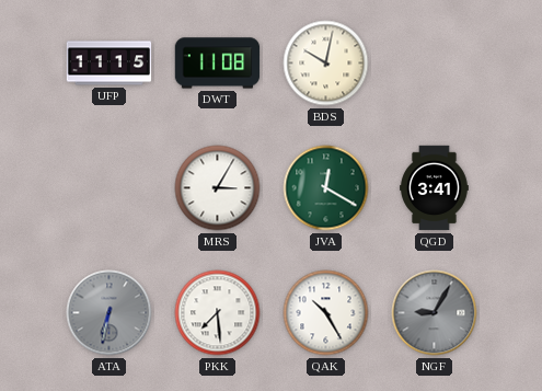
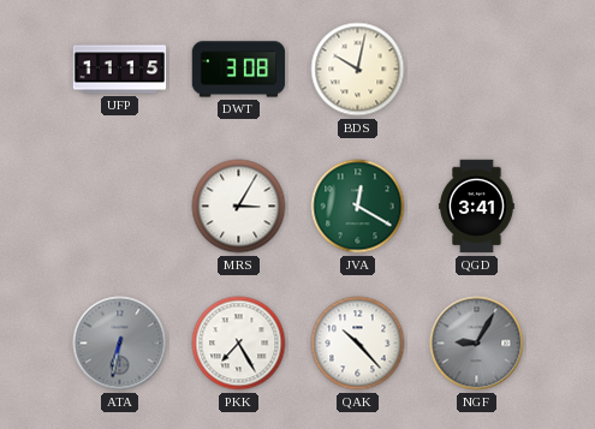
DWT: 11:08 -> 3:08 (239, 70)
PKK: 7:29 -> 7:25 (239, 344)
QAK: 10:25 -> 10:23 (358, 344)
